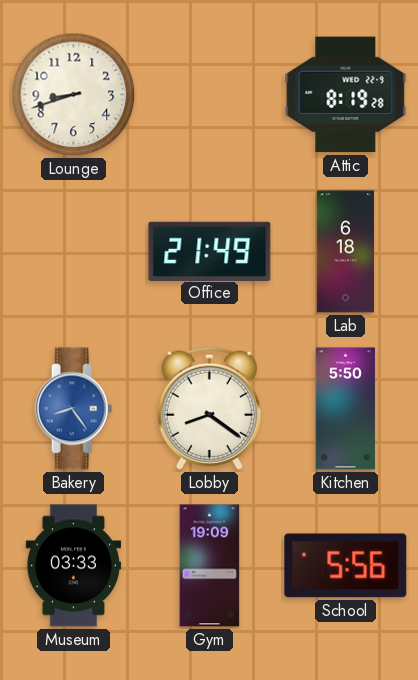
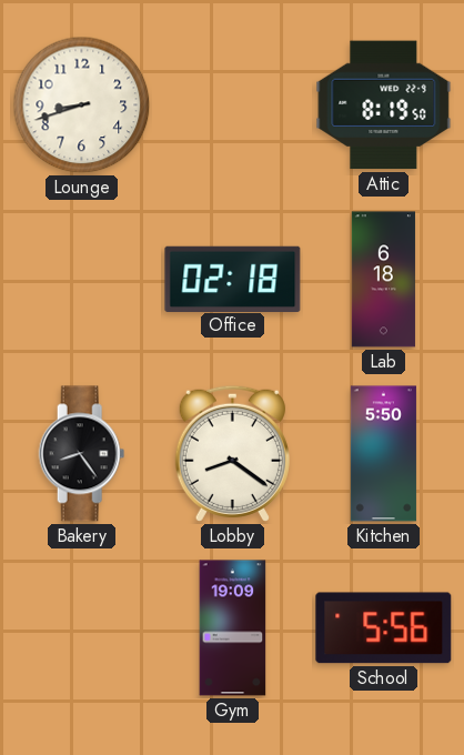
Attic: 8:19:28 -> 8:19:50 (384, 105)
Office: 21:49 -> 02:18 (233, 279)
Bakery dial: blue -> black (82, 454)
Museum: 03:33 -> none (74, 566)
